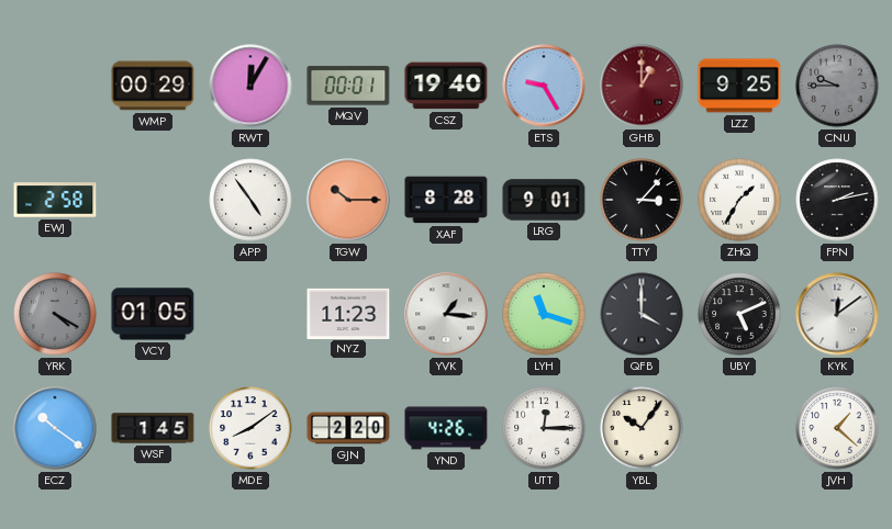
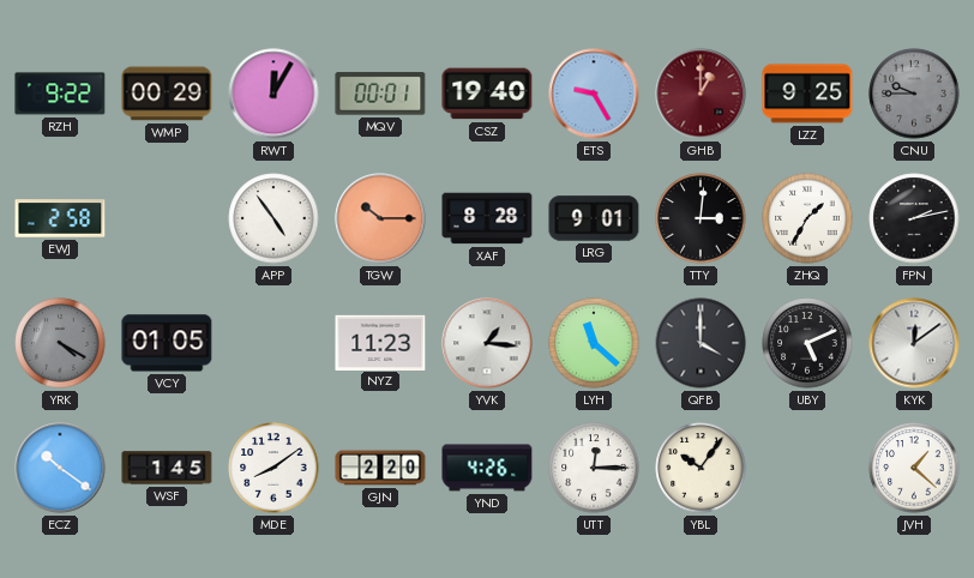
RZH: none -> 9:22 (60, 94)
TTY: 3:07 -> 3:01 (701, 218)
LYH: 11:18 -> 11:22 (594, 343)
